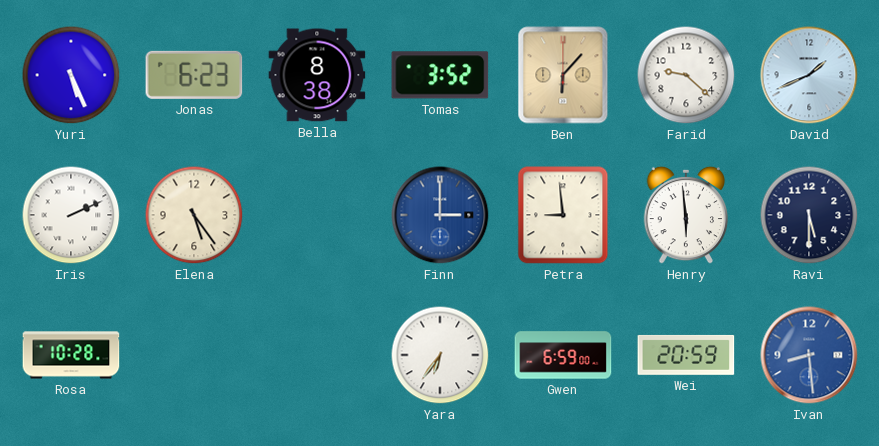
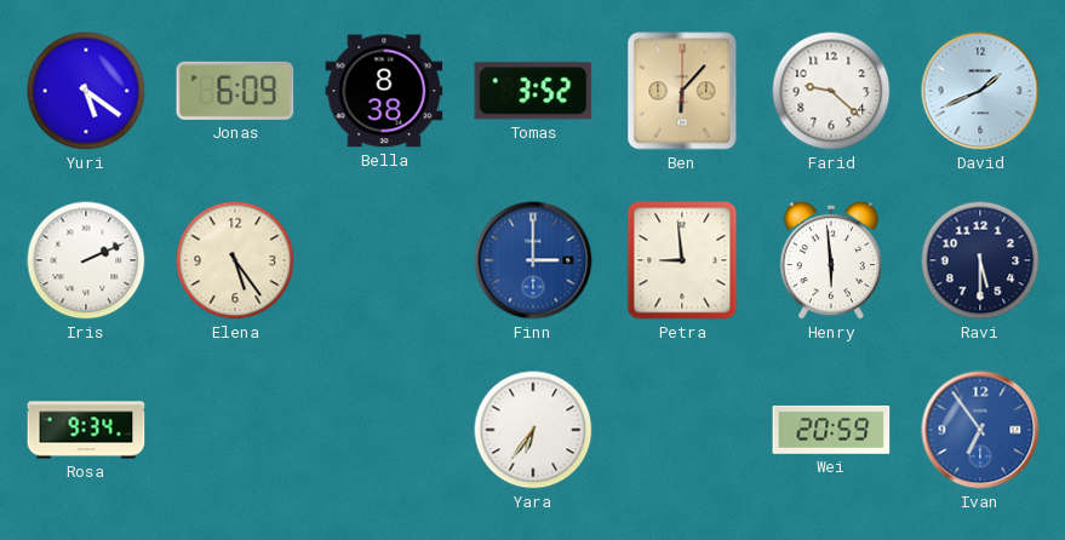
Yuri: 5:26 -> 5:21 (86, 91)
Jonas: 6:23 -> 6:09 (235, 91)
Rosa: 10:28 -> 9:34 (86, 430)
Gwen: 6:59 -> none (563, 355)
Ivan: 8:29 -> 6:54 (980, 430)
